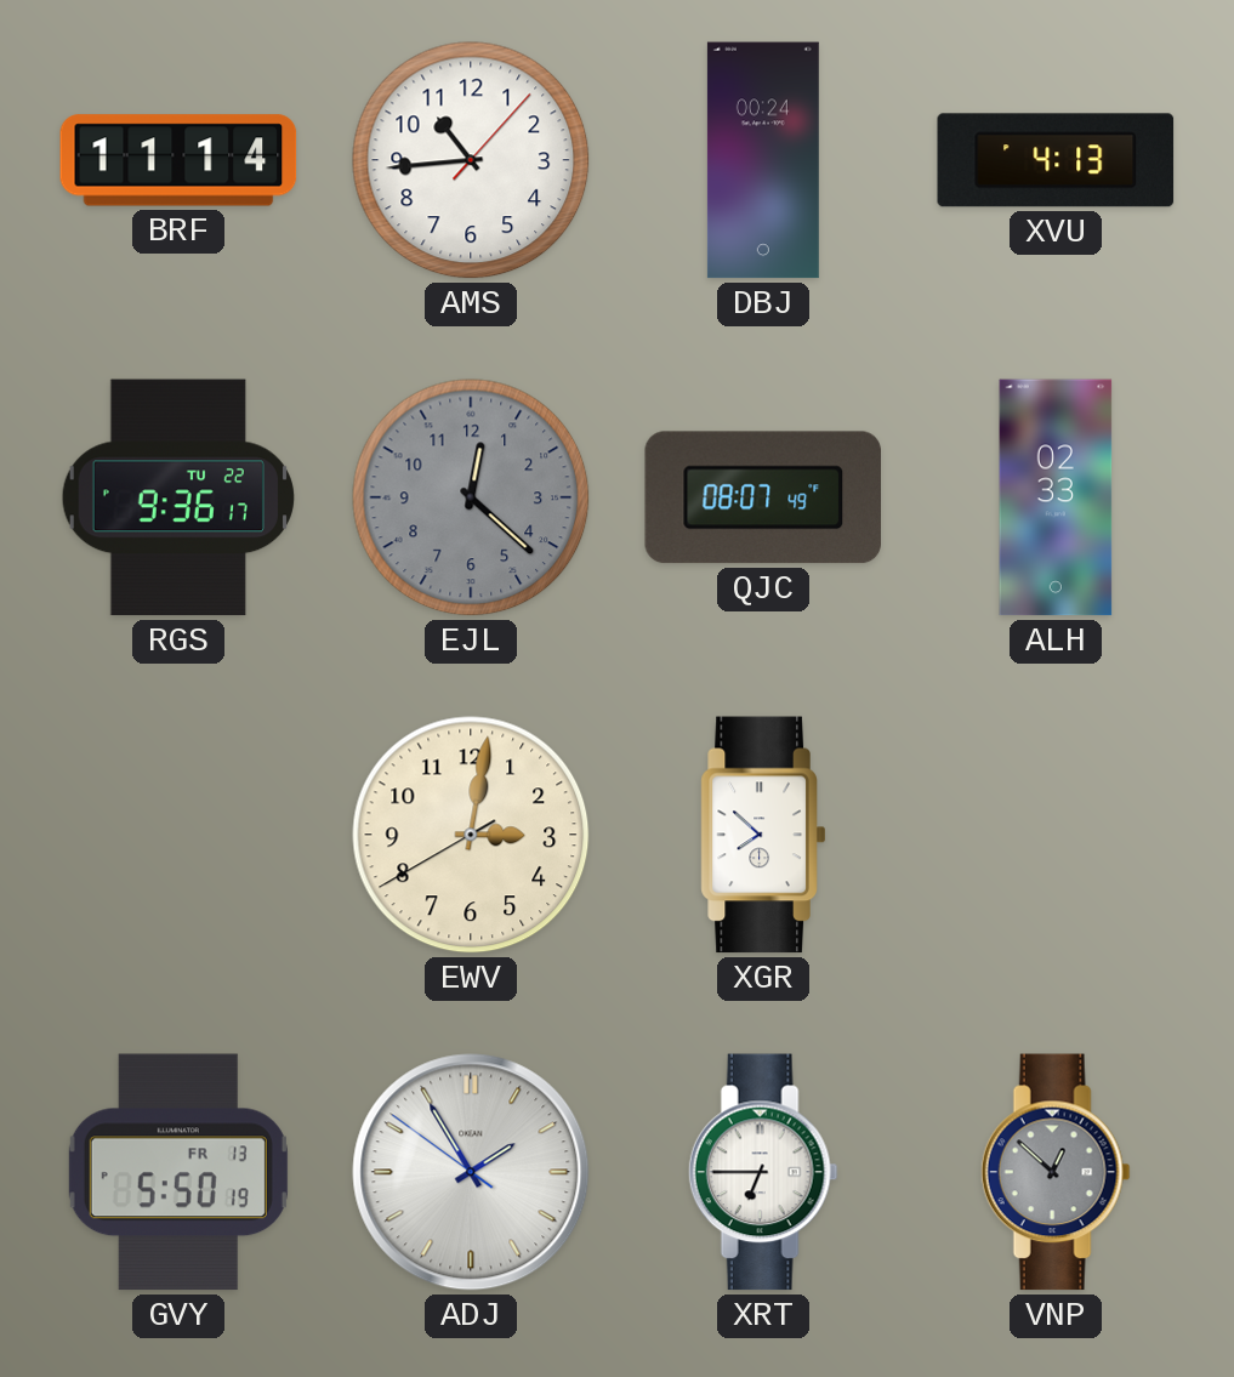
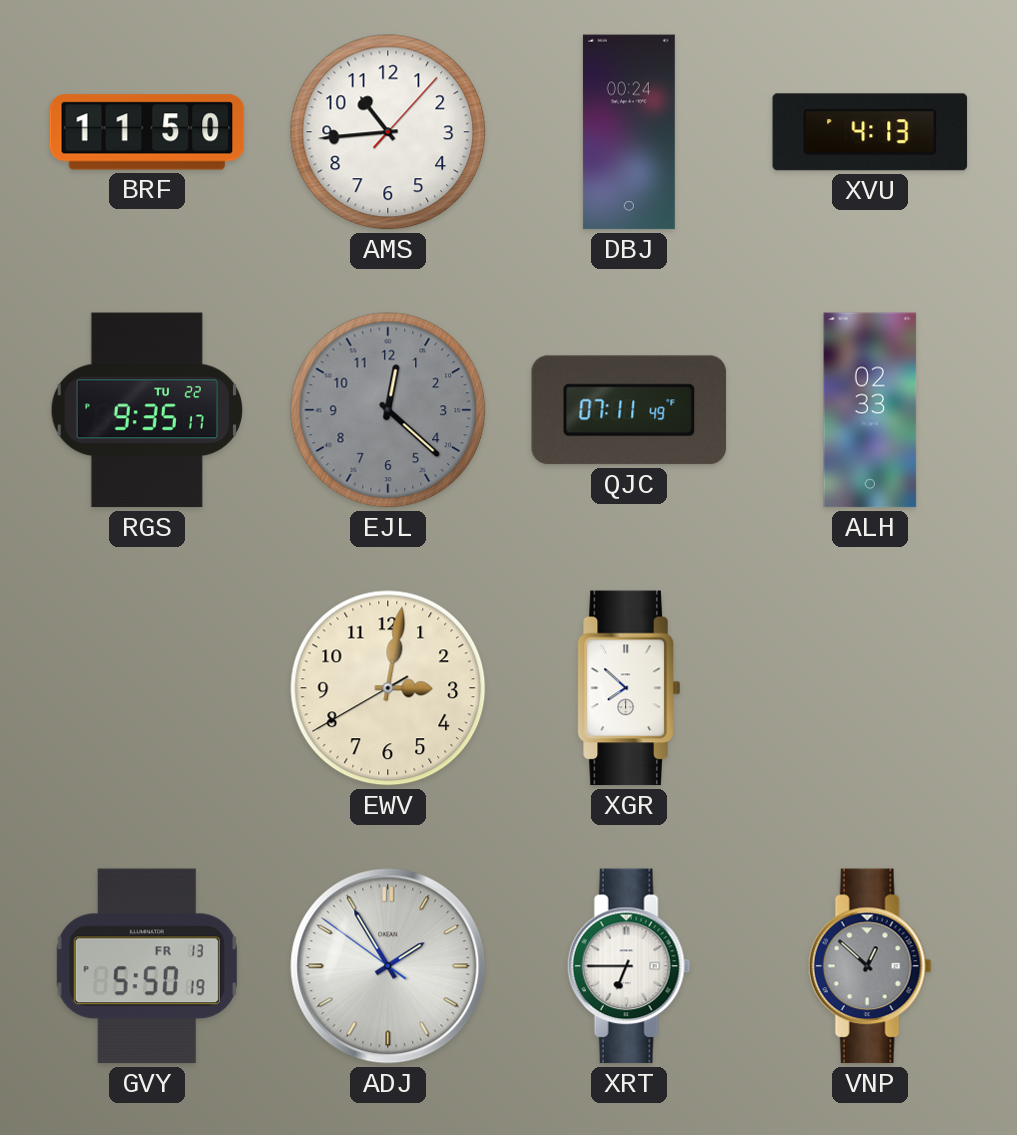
BRF: 11:14 -> 11:50 (147, 132)
RGS: 9:36 -> 9:35 (147, 410)
QJC: 08:07 -> 07:11 (628, 410)
